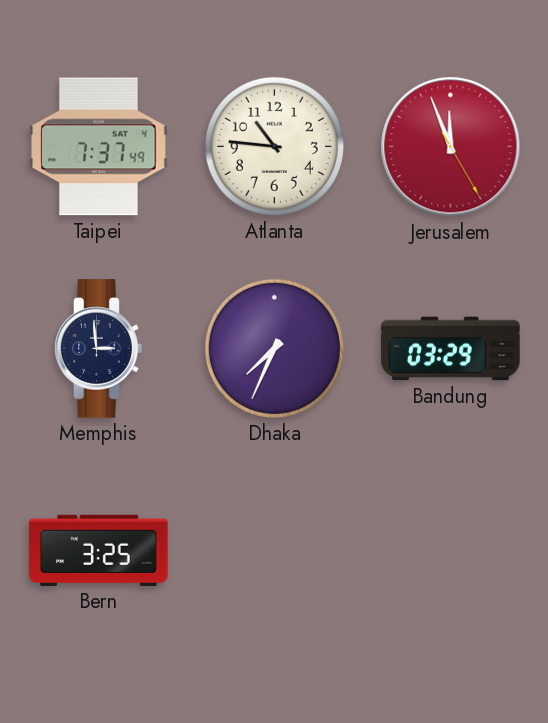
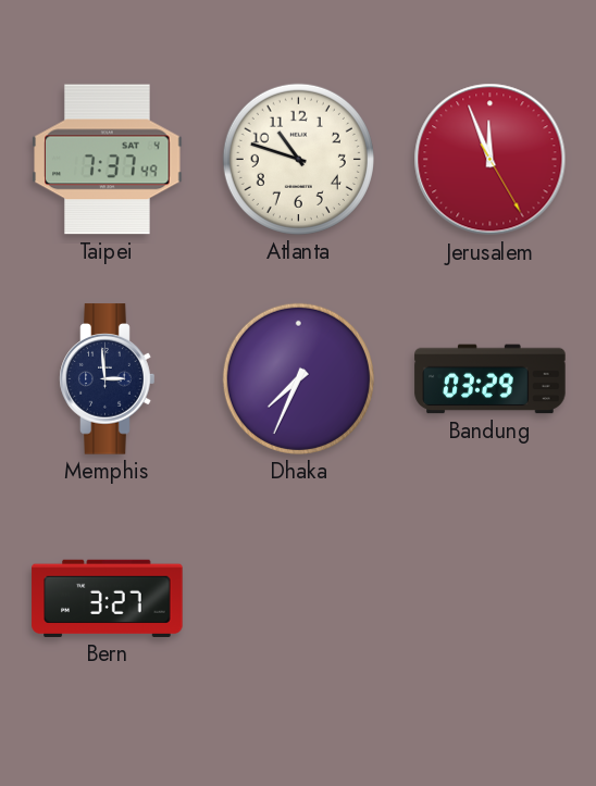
Atlanta: 10:46 -> 10:48 (298, 159)
Bern: 3:25 -> 3:27 (108, 598)
